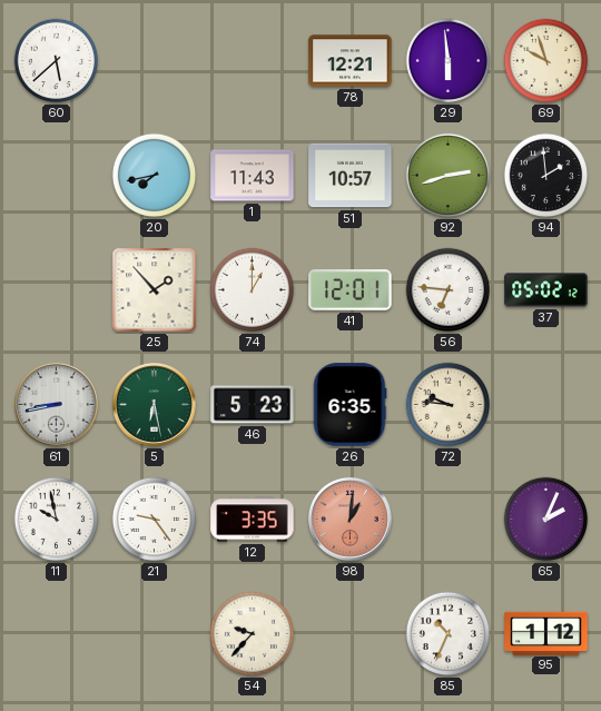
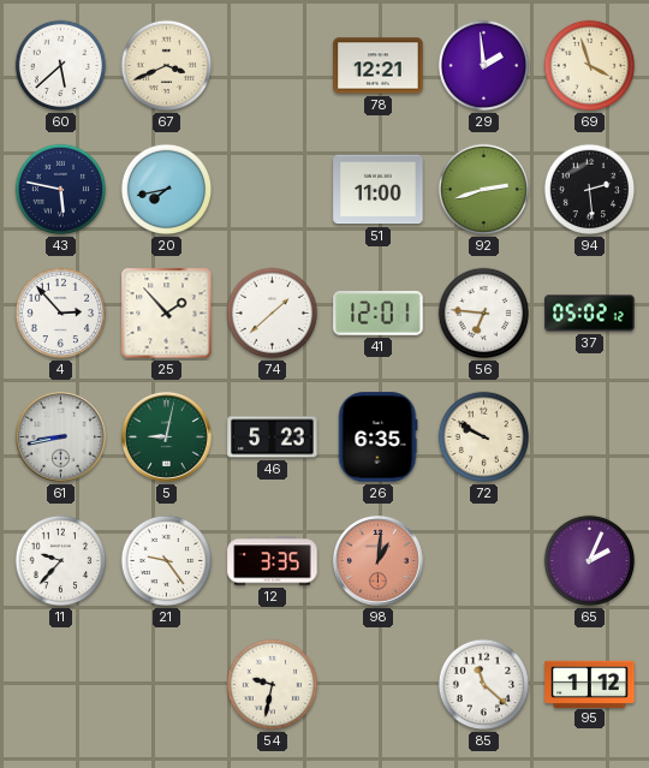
67: none -> 3:41 (167, 66)
29: 5:59 -> 1:59 (484, 66)
69: 9:57 -> 3:57 (590, 66)
43: none -> 5:47 (61, 190)
1: 11:43 -> none (253, 176)
51: 10:57 -> 11:00 (379, 190)
94: 1:59 -> 2:29 (590, 190)
4: none -> 2:53 (61, 314)
74: 1:00 -> 1:38 (273, 314)
5: 6:28 -> 9:02 (166, 436)
72: 9:46 -> 9:50 (484, 437)
11: 9:58 -> 9:37 (61, 561)
54: 9:37 -> 9:32 (273, 685)
85: 10:34 -> 11:22 (484, 685)
